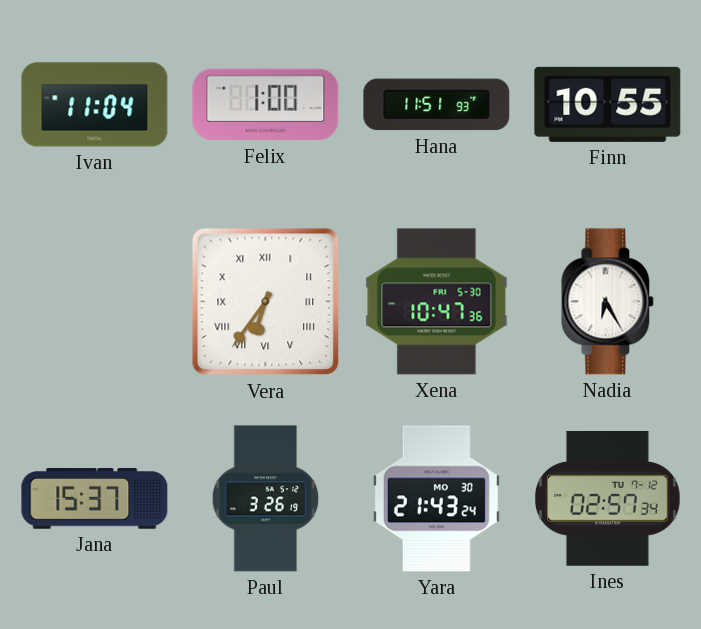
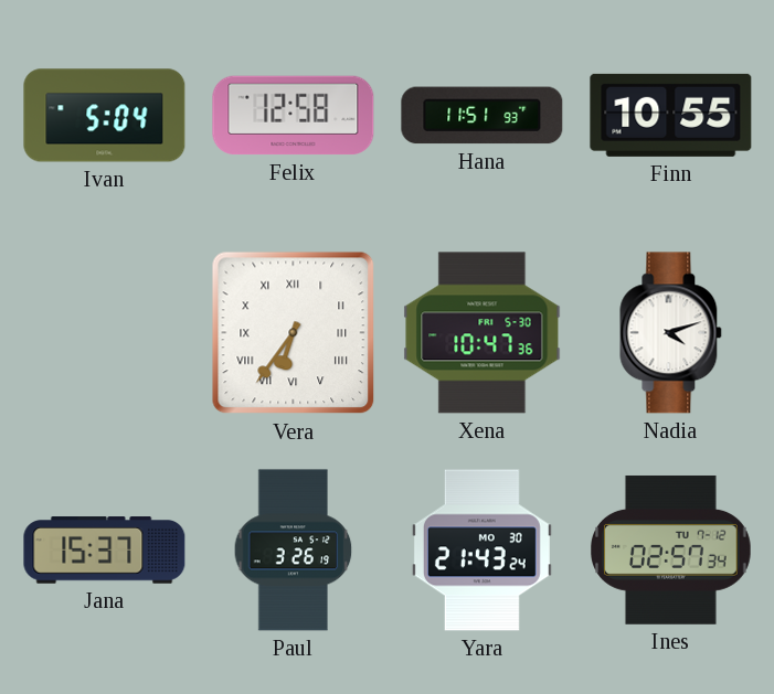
Ivan: 11:04 -> 5:04 (105, 116)
Felix: 1:00 -> 12:58 (294, 116)
Nadia: 6:25 -> 4:12 (671, 333)
